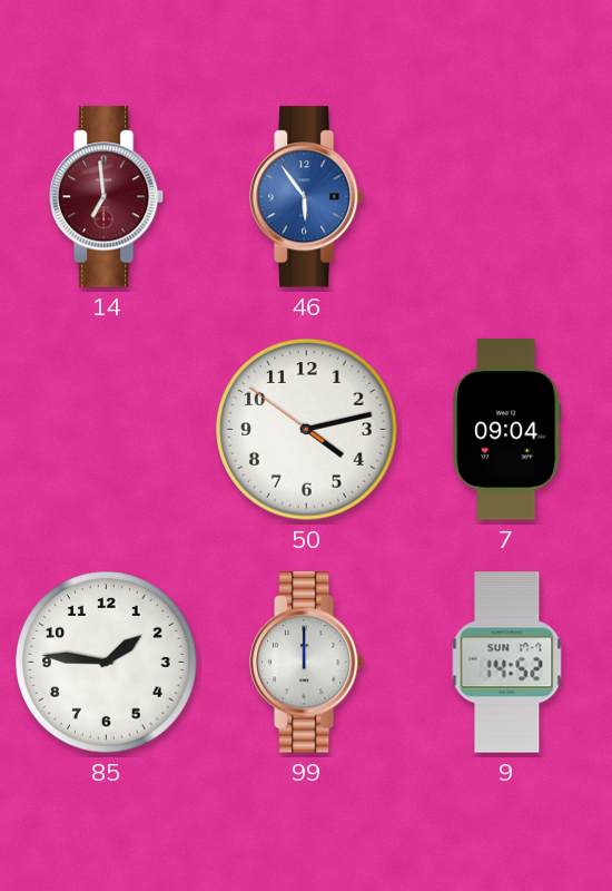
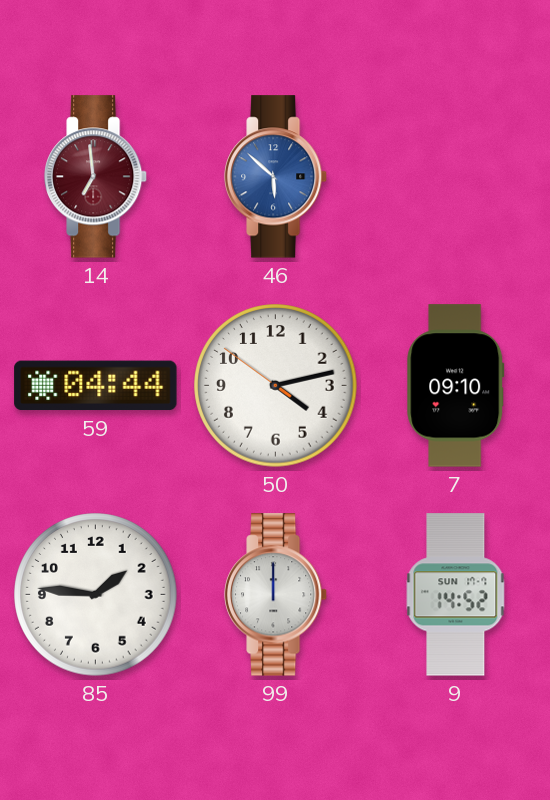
46: 5:54 -> 5:52 (276, 177)
59: none -> 04:44 (96, 386)
7: 09:04 -> 09:10 (456, 386)
